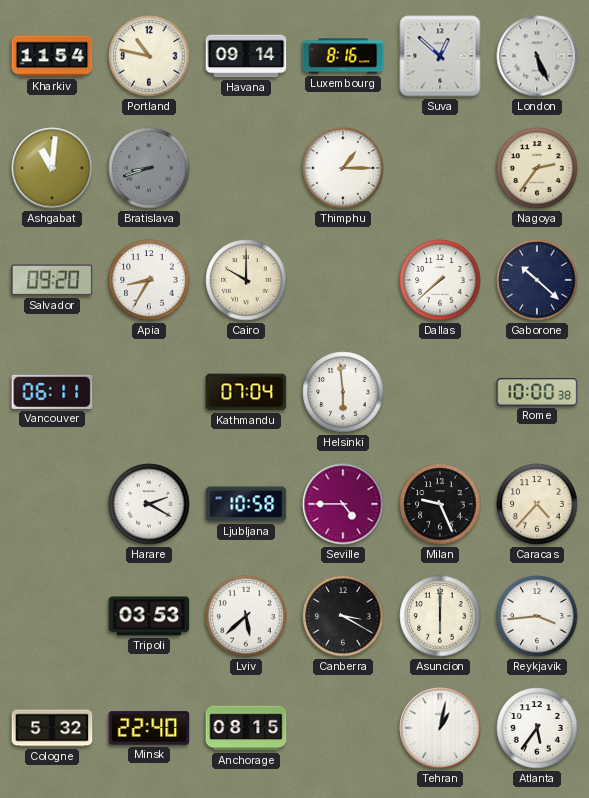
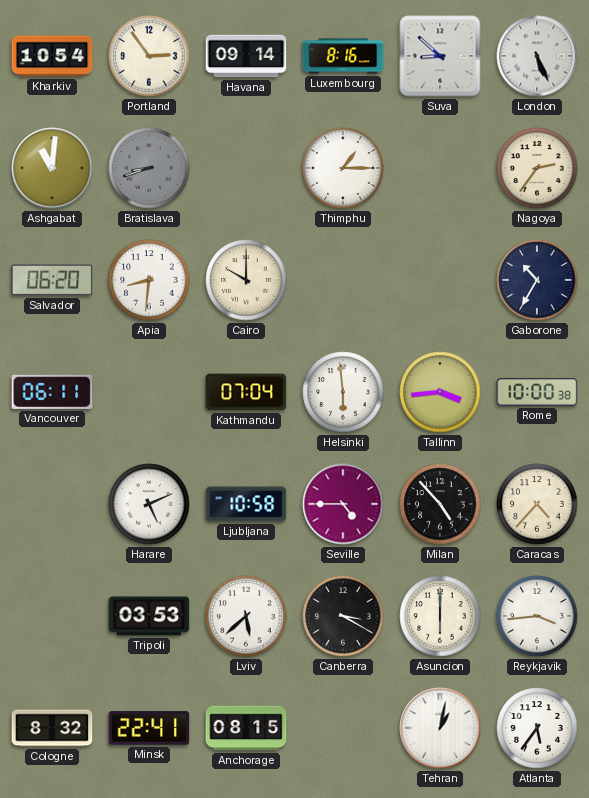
Kharkiv: 11:54 -> 10:54 (52, 56)
Portland: 10:47 -> 2:54 (149, 56)
Suva: 12:52 -> 8:52 (440, 56)
Salvador: 09:20 -> 06:20 (52, 280)
Apia: 8:35 -> 8:31 (149, 280)
Dallas: 7:38 -> none (440, 280)
Gaborone: 10:22 -> 10:35 (537, 280)
Tallinn: none -> 3:44 (440, 392)
Harare: 2:20 -> 5:11 (149, 504)
Milan: 9:26 -> 4:53 (440, 504)
Cologne: 5:32 -> 8:32 (52, 728)
Minsk: 22:40 -> 22:41 (149, 728)
